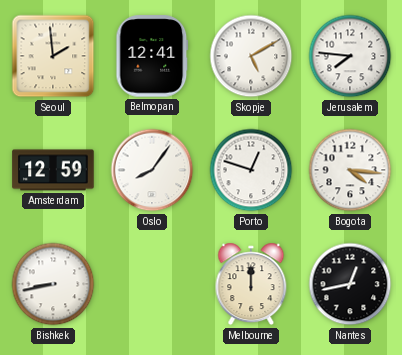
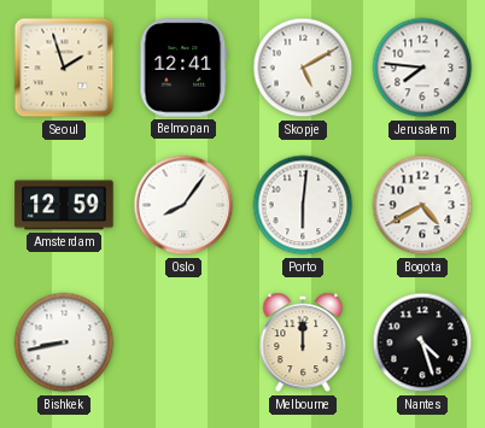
Seoul: 1:59 -> 1:57 (64, 68)
Porto: 12:48 -> 6:01 (303, 205)
Bogota: 4:16 -> 4:40 (422, 205)
Nantes: 12:43 -> 4:27 (422, 342)
